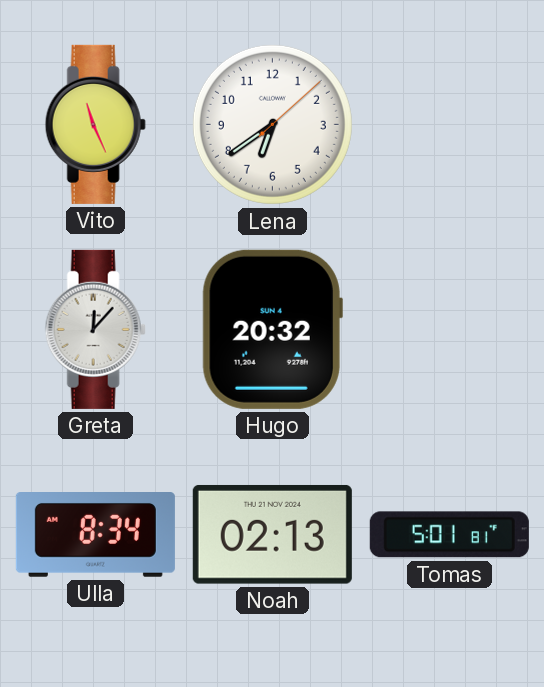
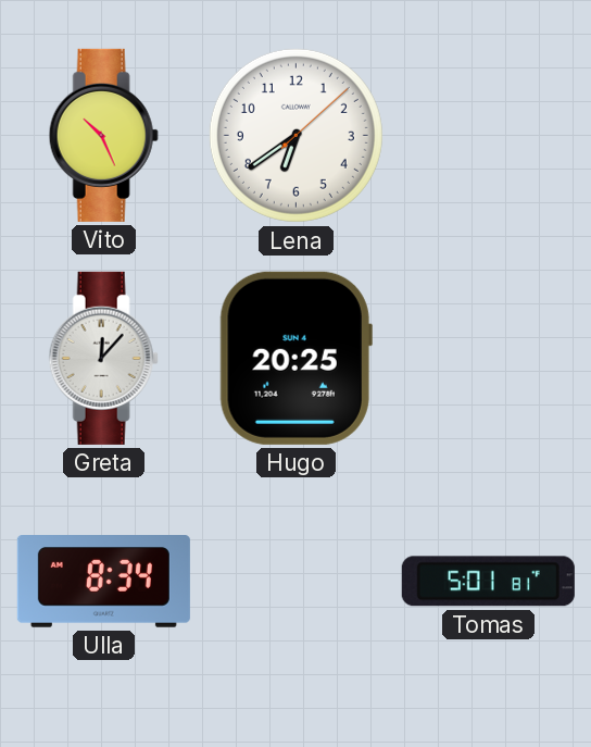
Vito: 11:26 -> 10:26 (103, 135)
Hugo: 20:32 -> 20:25 (295, 358)
Noah: 02:13 -> none (272, 534)
